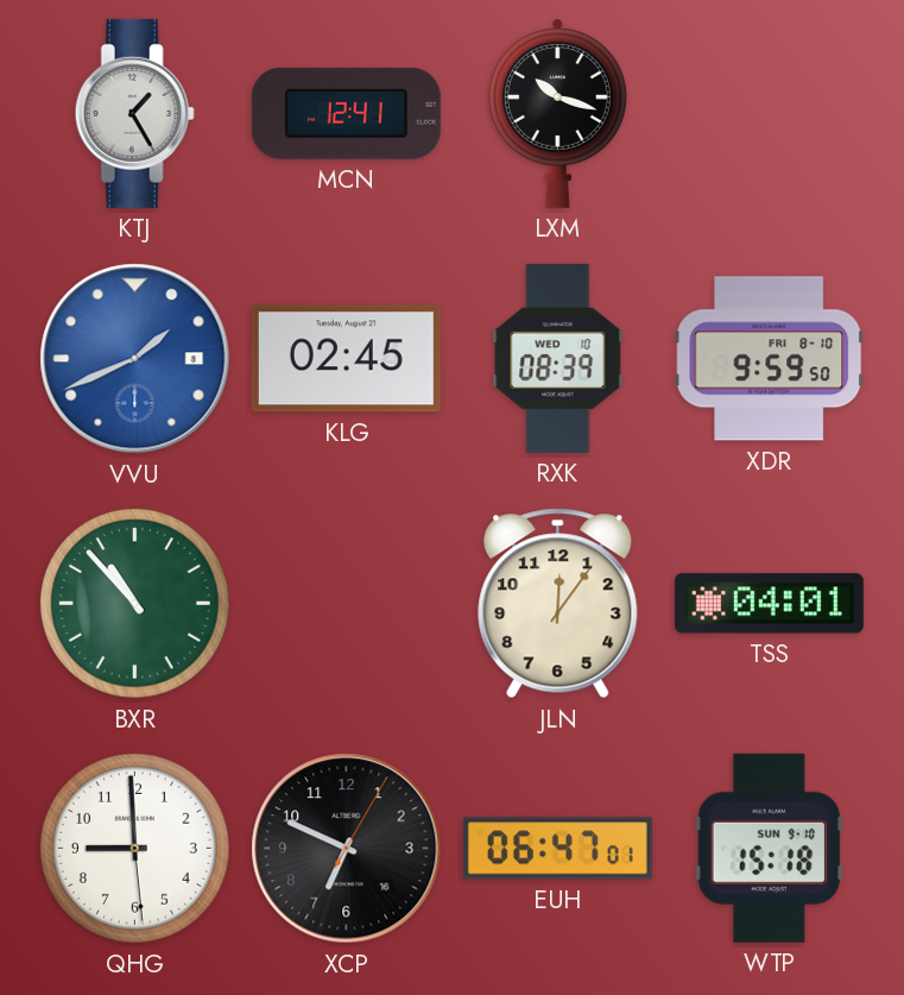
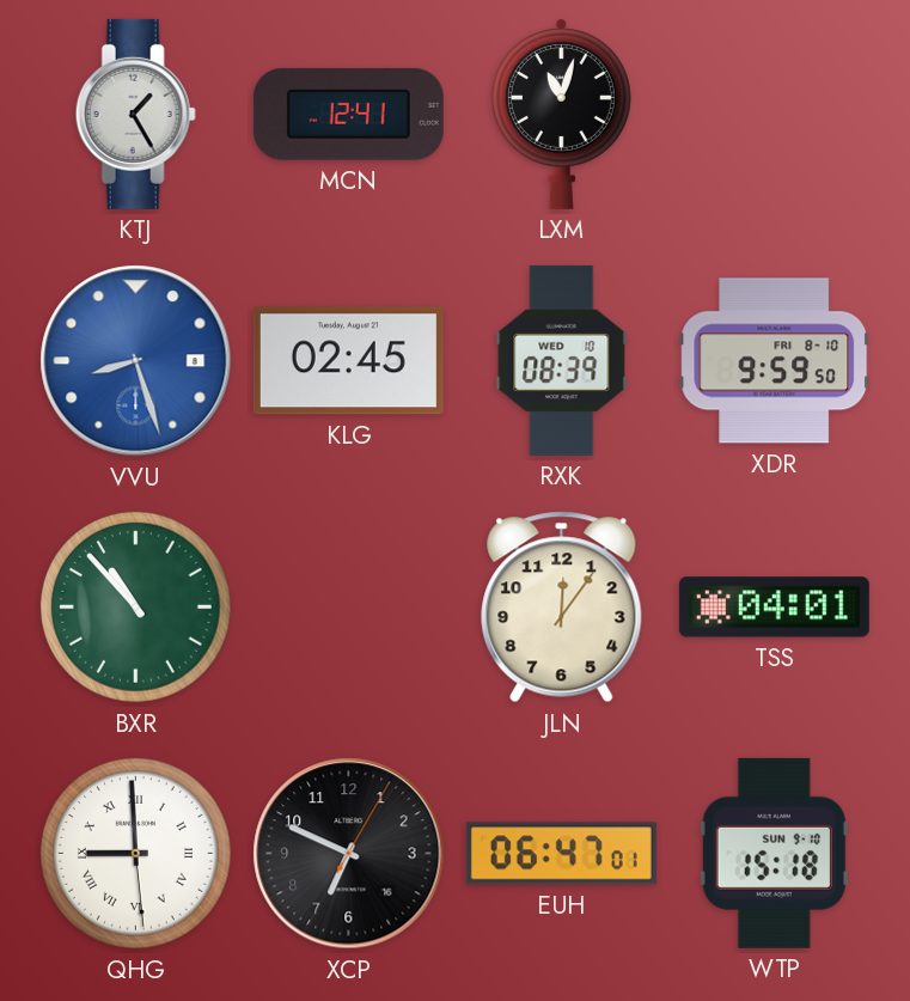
LXM: 10:18 -> 11:03 (561, 115)
VVU: 1:41 -> 8:27 (136, 361)
QHG numerals: Arabic -> Roman (135, 853)
